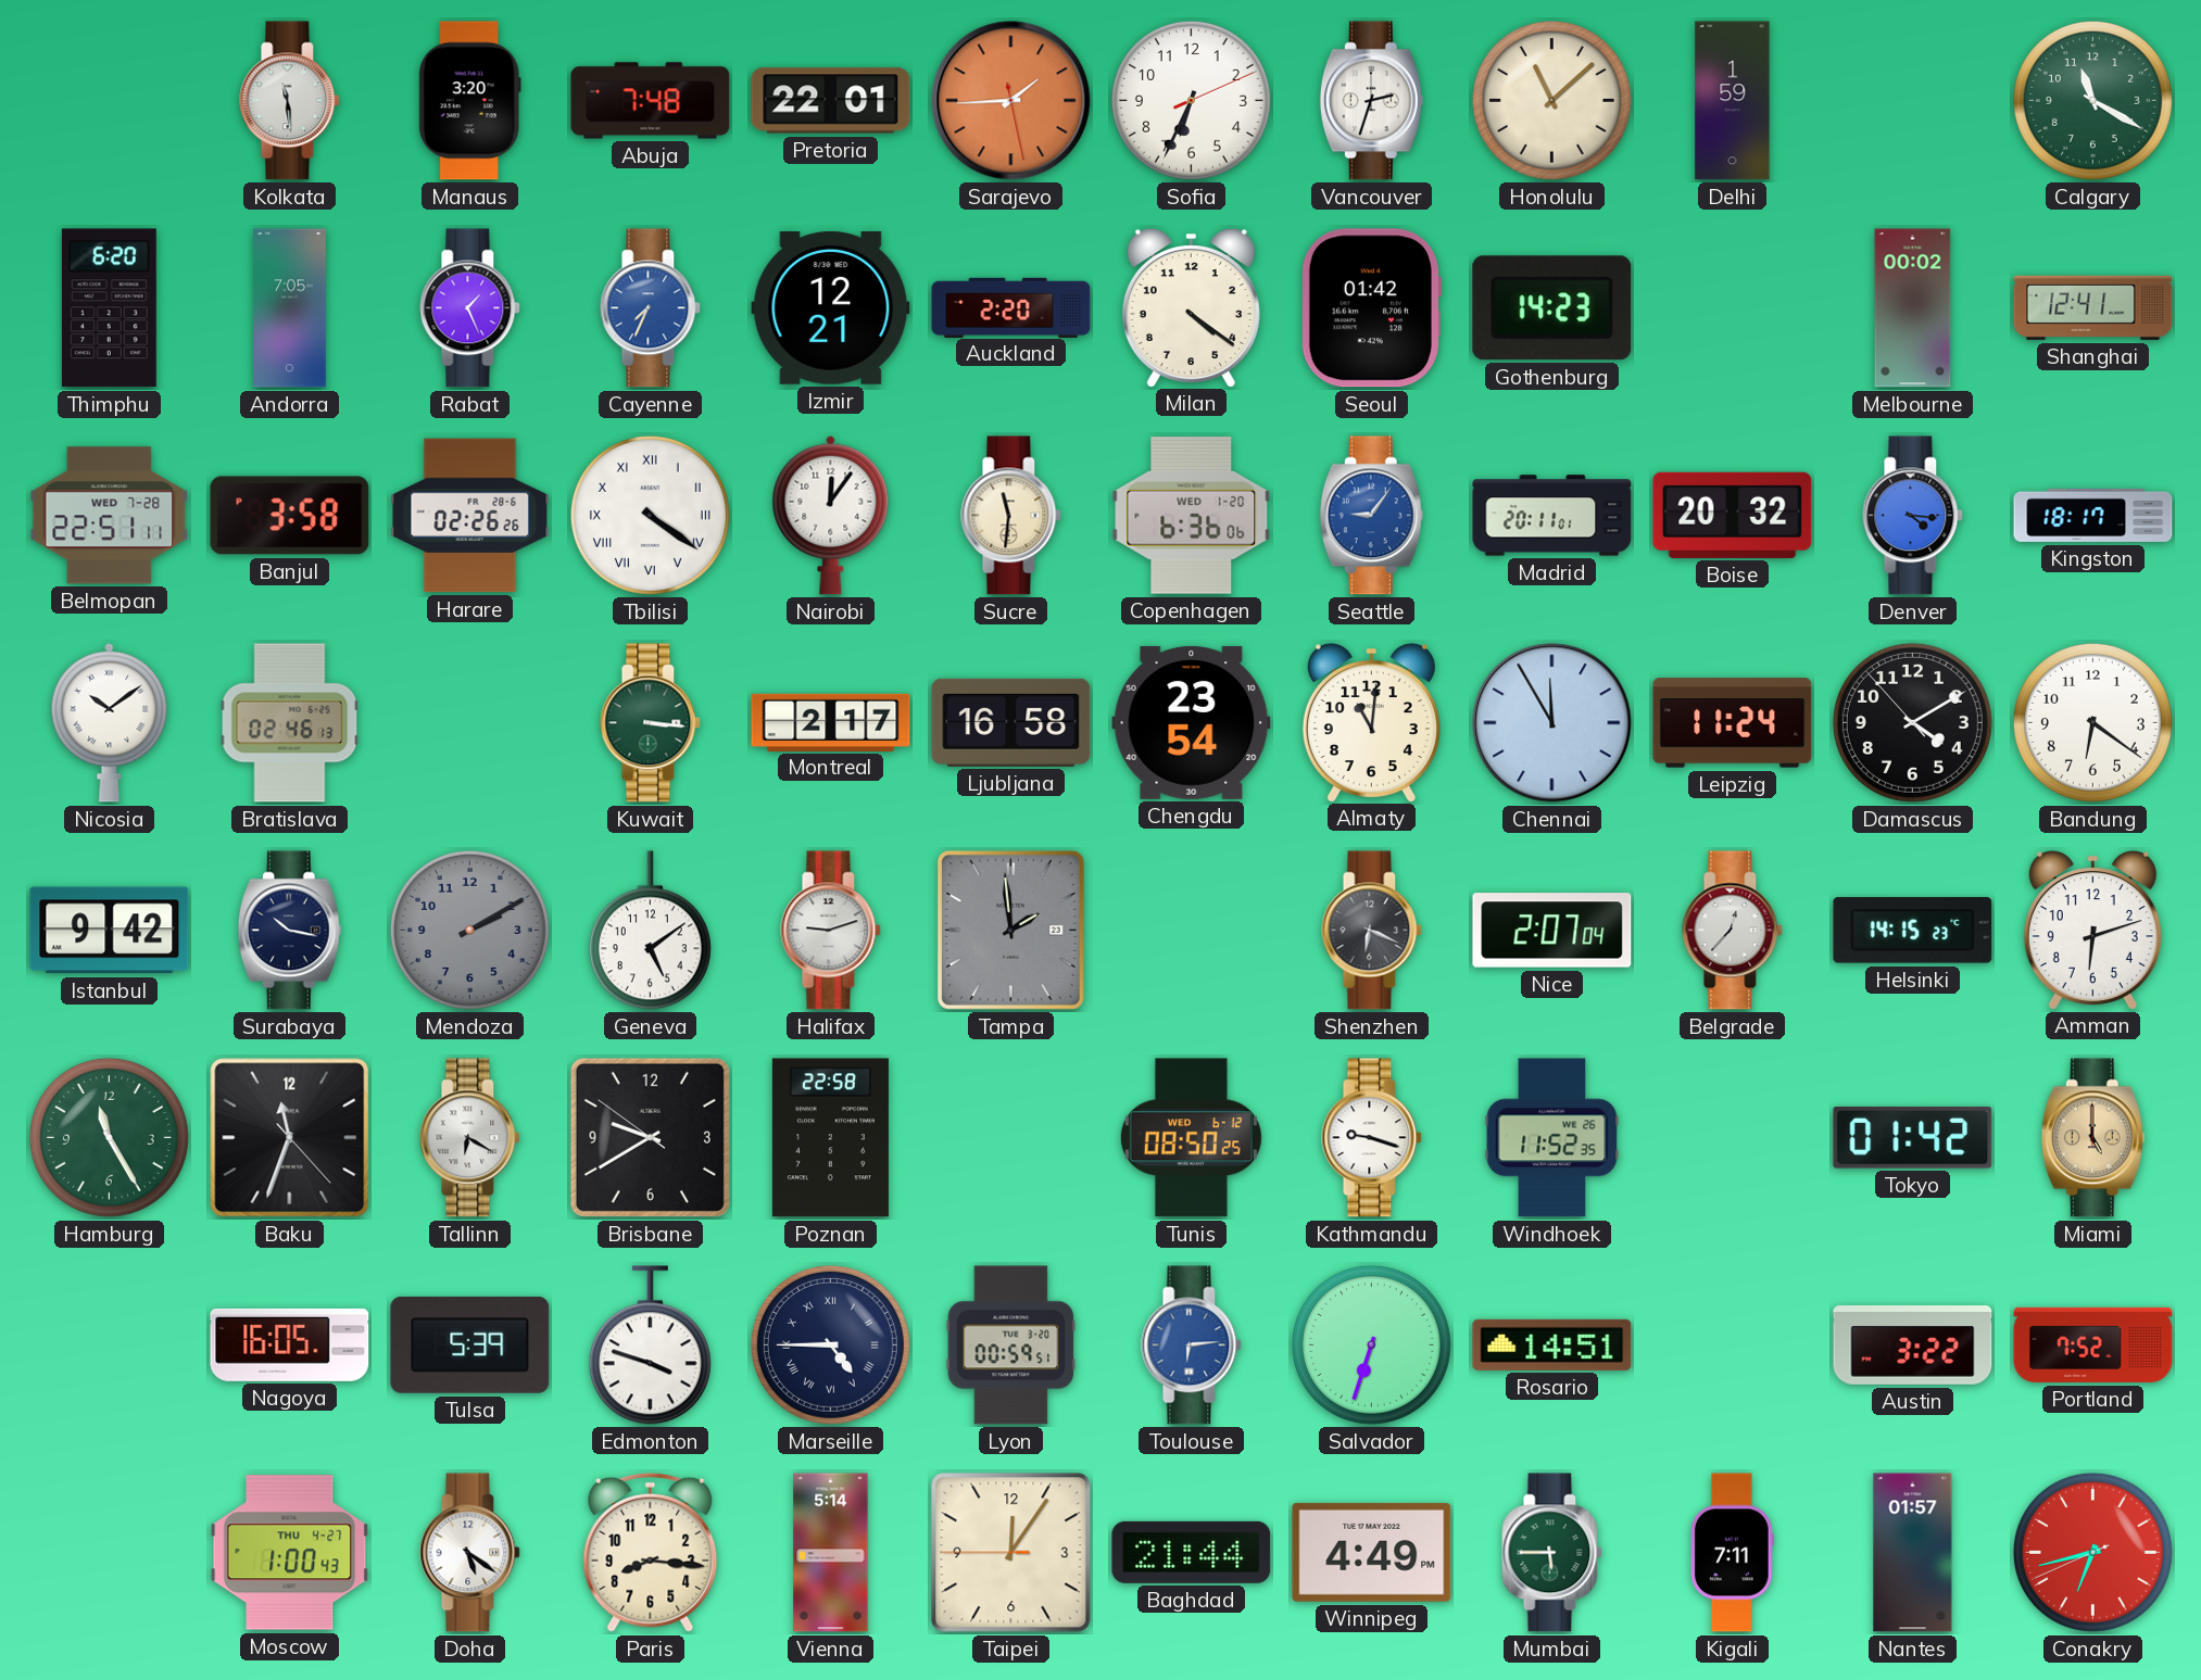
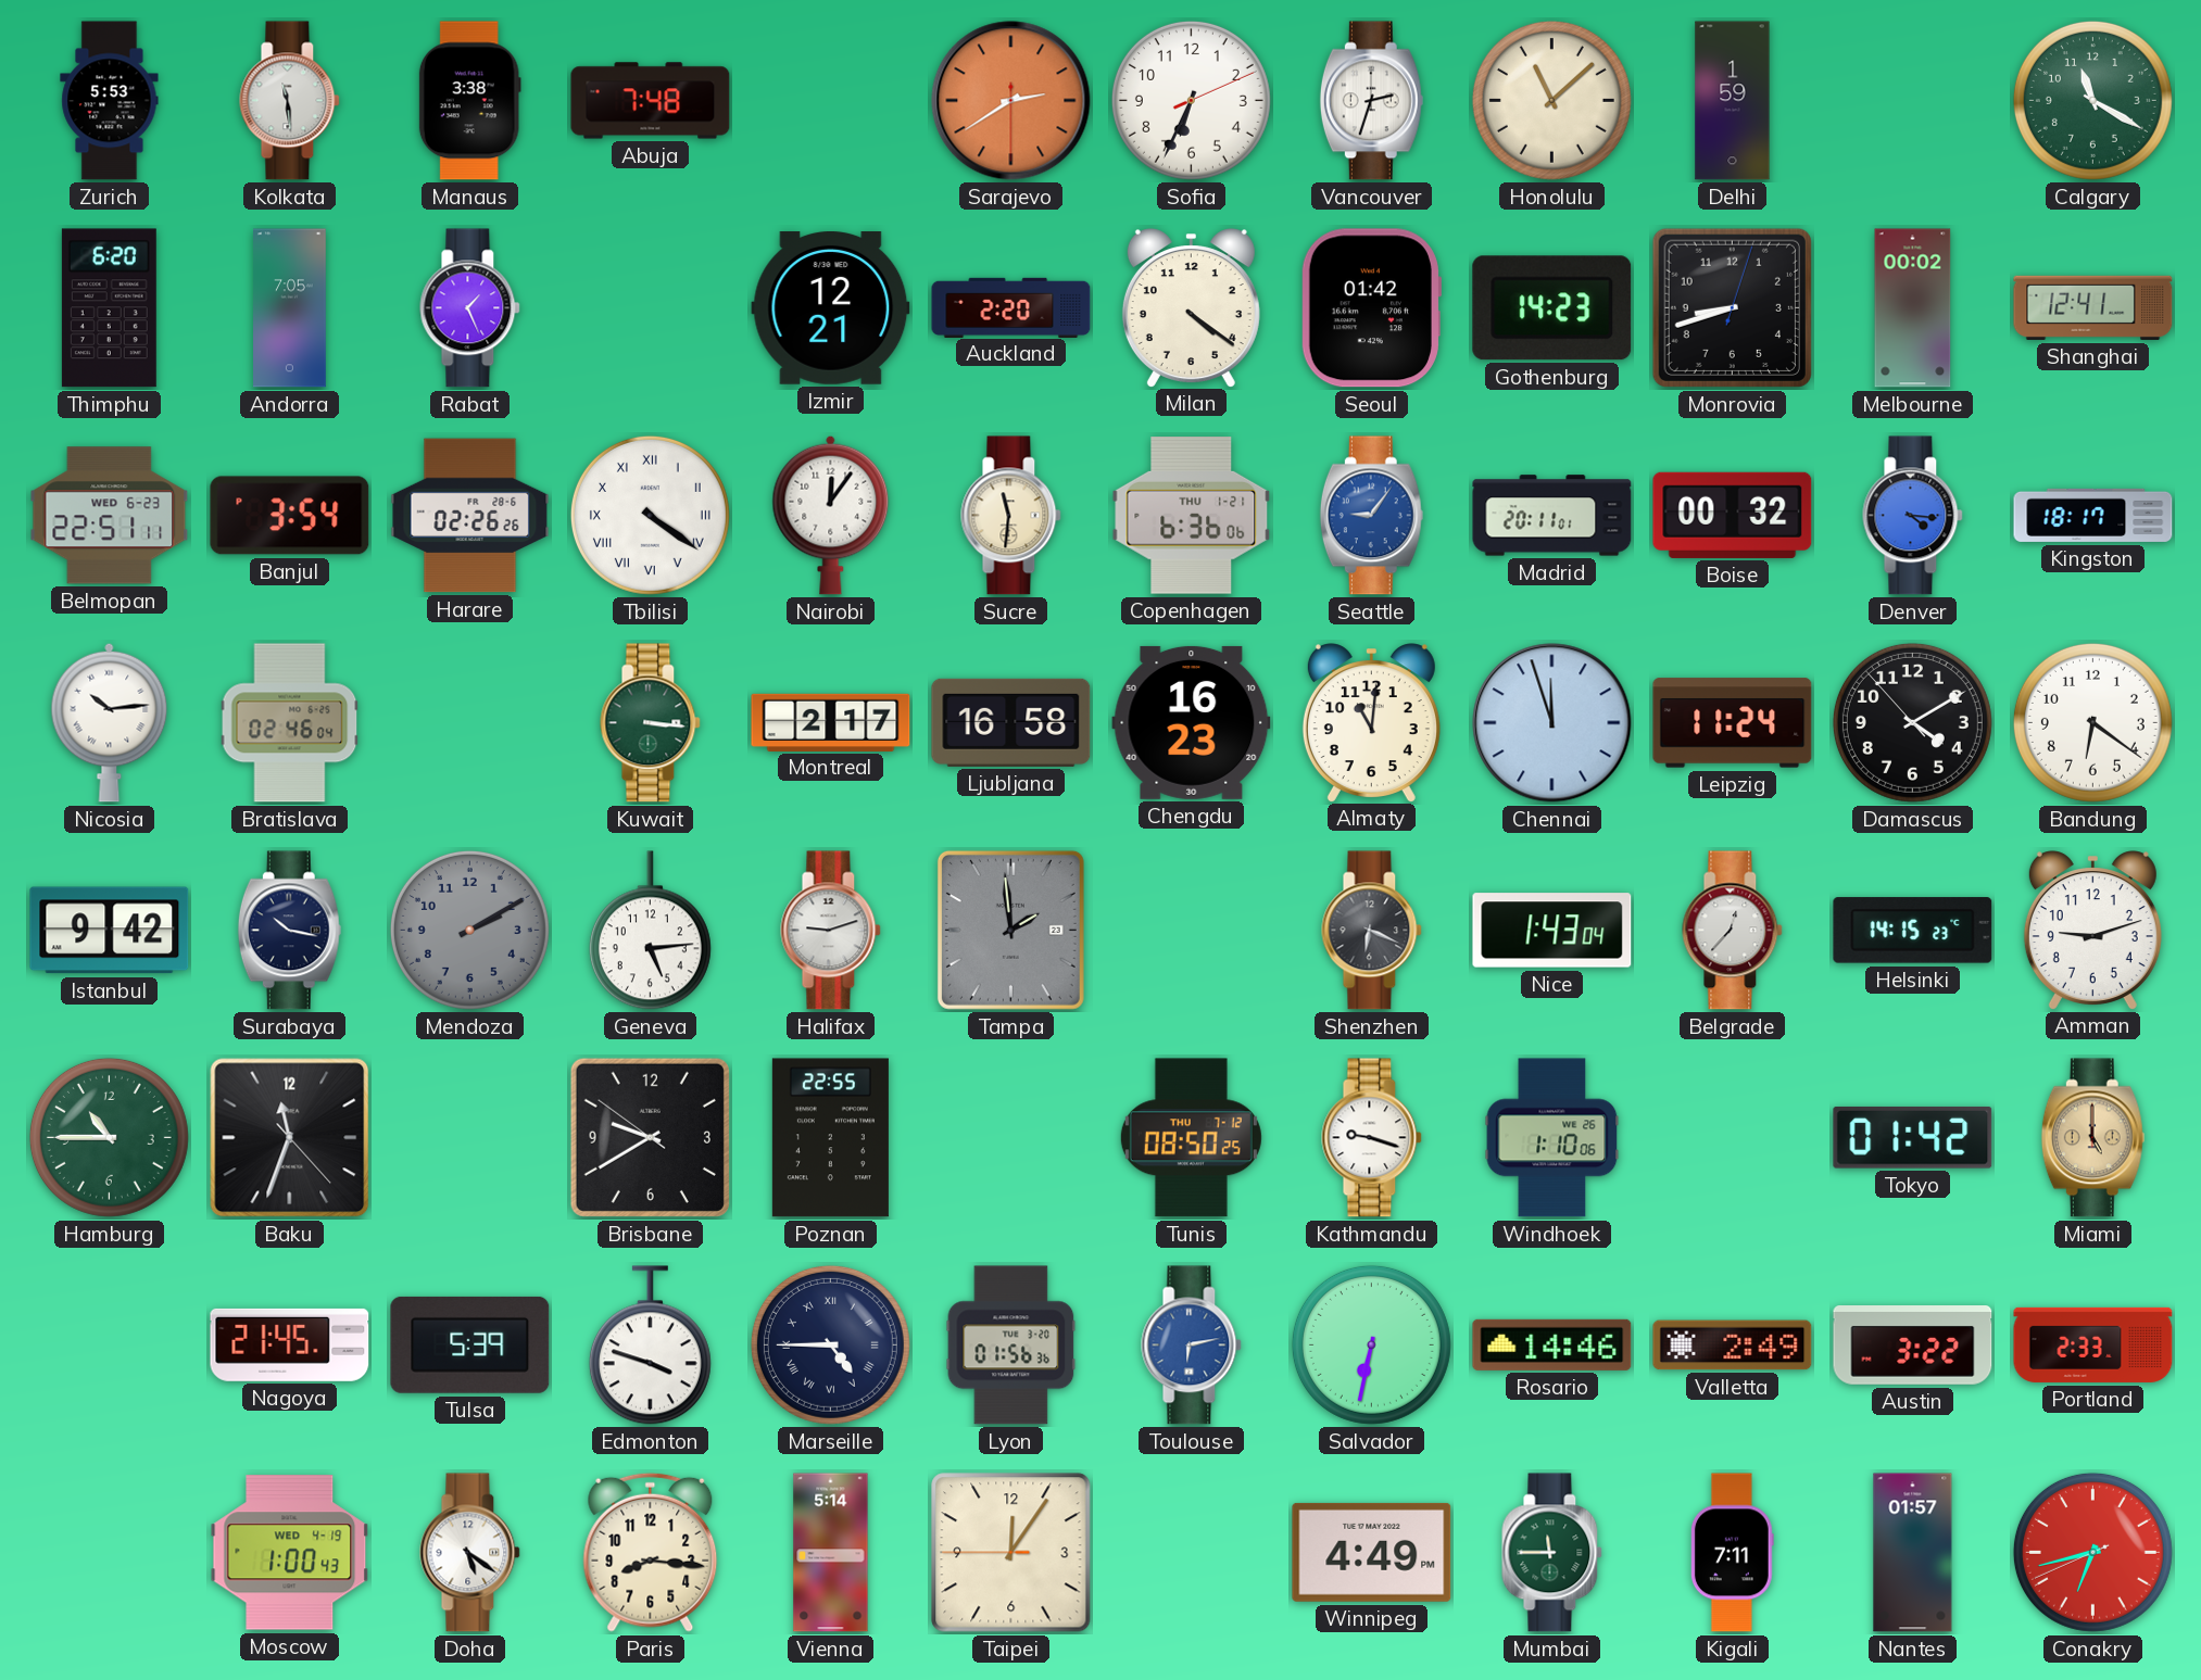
Zurich: none -> 5:53 (110, 101)
Manaus: 3:20 -> 3:38 (469, 101)
Pretoria: 22:01 -> none (831, 101)
Sarajevo: 1:44 -> 2:39 (1011, 101)
Cayenne: 7:34 -> none (651, 308)
Monrovia: none -> 8:42 (1732, 307)
Belmopan date: WED 7-28 -> WED 6-23 (110, 516)
Banjul: 3:58 -> 3:54 (290, 516)
Copenhagen date: WED 1-20 -> THU 1-21 (1192, 516)
Boise: 20:32 -> 00:32 (1733, 515)
Nicosia: 10:09 -> 10:14 (110, 722)
Bratislava: 02:46:13 -> 02:46:04 (290, 723)
Chengdu: 23:54 -> 16:23 (1192, 722)
Chennai: 11:55 -> 11:57 (1552, 723)
Geneva: 5:09 -> 5:14 (650, 931)
Nice: 2:07 -> 1:43 (1552, 931)
Amman: 6:12 -> 9:12 (2092, 930)
Hamburg: 11:25 -> 10:45 (109, 1137)
Tallinn: 6:20 -> none (470, 1138)
Poznan: 22:58 -> 22:55 (830, 1138)
Tunis date: WED 6-12 -> THU 7-12 (1191, 1138)
Windhoek: 11:52 -> 1:10 (1552, 1138)
Nagoya: 16:05 -> 21:45 (290, 1344)
Lyon: 00:59 -> 01:56 (1011, 1346)
Toulouse: 6:14 -> 6:13 (1192, 1346)
Salvador: 6:33 -> 6:32 (1371, 1344)
Rosario: 14:51 -> 14:46 (1552, 1344)
Valletta: none -> 2:49 (1733, 1346)
Portland: 7:52 -> 2:33 (2093, 1344)
Moscow date: THU 4-27 -> WED 4-19 (290, 1553)
Baghdad: 21:44 -> none (1192, 1552)
Mumbai: 5:45 -> 11:45 (1552, 1553)
